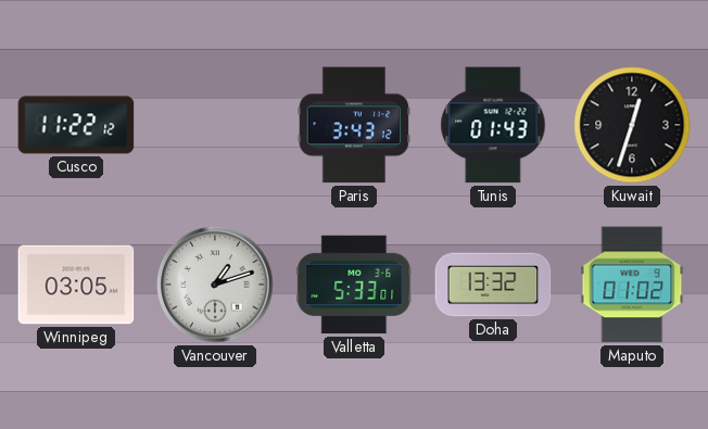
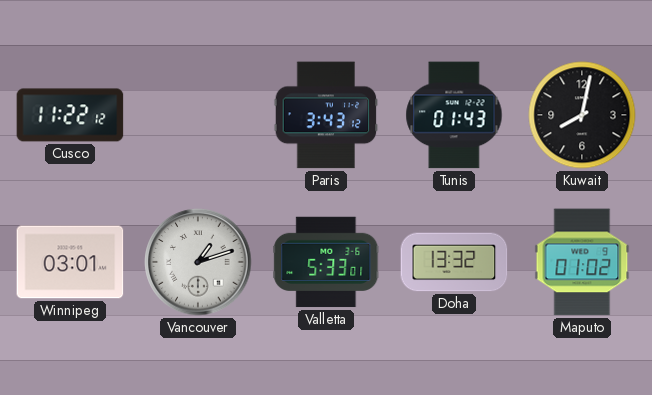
Kuwait: 12:33 -> 8:02 (582, 115)
Winnipeg: 03:05 -> 03:01 (70, 262)
